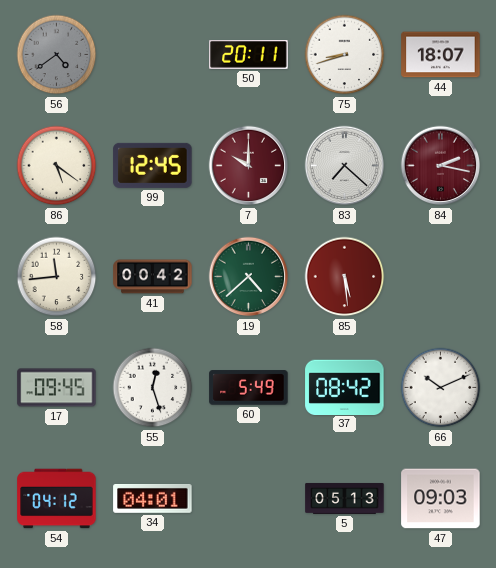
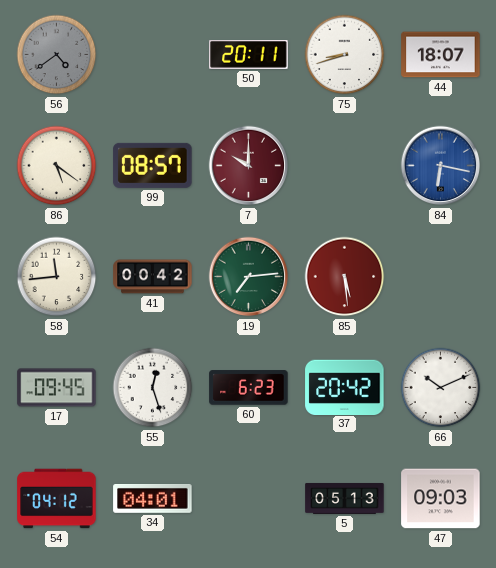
99: 12:45 -> 08:57 (153, 165)
83: 7:22 -> none (345, 166)
84: 2:17 -> 6:17 (441, 166)
84 dial: burgundy -> blue (441, 166)
19: 4:38 -> 7:14 (249, 277)
60: 5:49 -> 6:23 (249, 388)
37: 08:42 -> 20:42 (345, 387)
